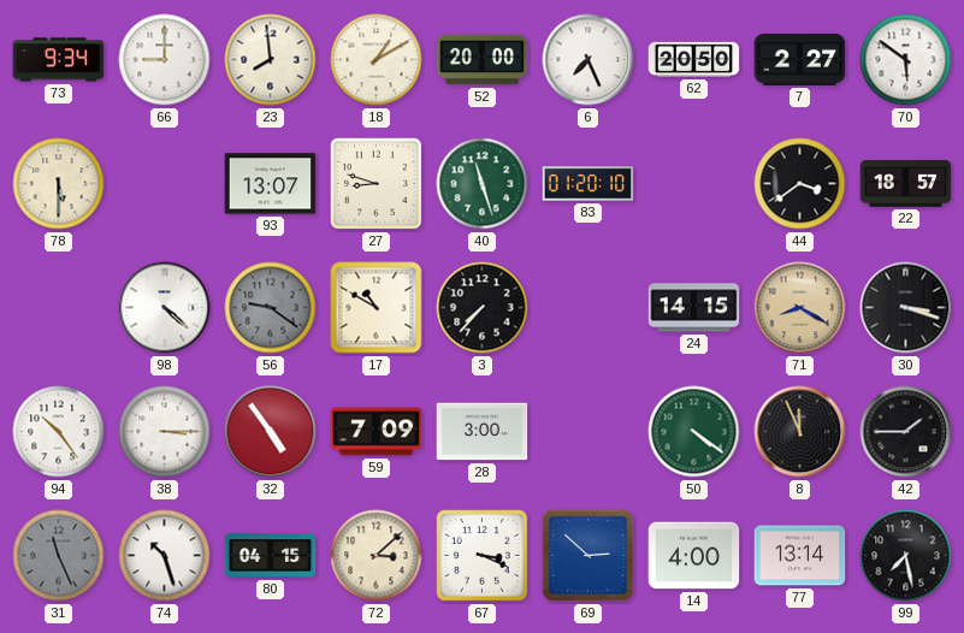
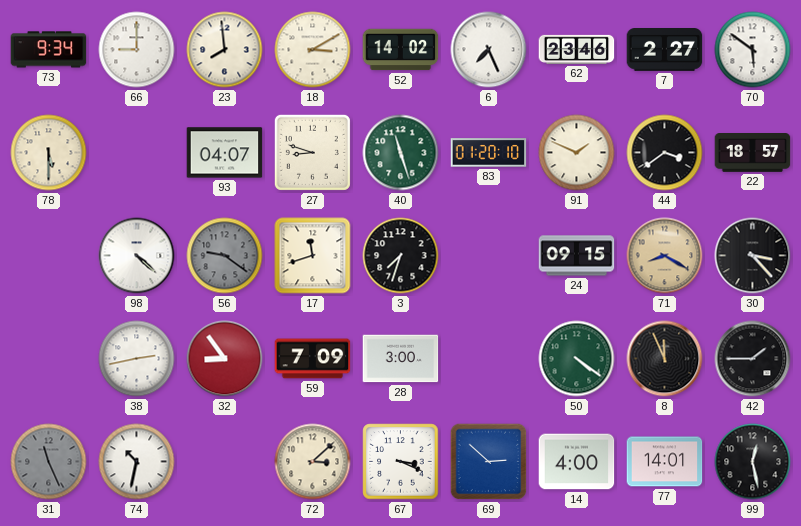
18: 1:10 -> 3:10 (313, 50)
52: 20:00 -> 14:02 (401, 50)
62: 20:50 -> 23:46 (577, 49)
93: 13:07 -> 04:07 (225, 153)
91: none -> 1:49 (577, 153)
17: 10:50 -> 11:42 (313, 256)
3: 7:37 -> 7:33 (401, 256)
24: 14:15 -> 09:15 (577, 256)
30: 3:18 -> 3:23 (753, 256)
94: 10:24 -> none (59, 432)
38: 3:15 -> 2:43 (137, 359)
32: 4:54 -> 8:54 (225, 359)
74: 10:27 -> 10:32 (137, 462)
80: 04:15 -> none (271, 556)
77: 13:14 -> 14:01 (665, 462)
99: 7:28 -> 12:28 (753, 462)
